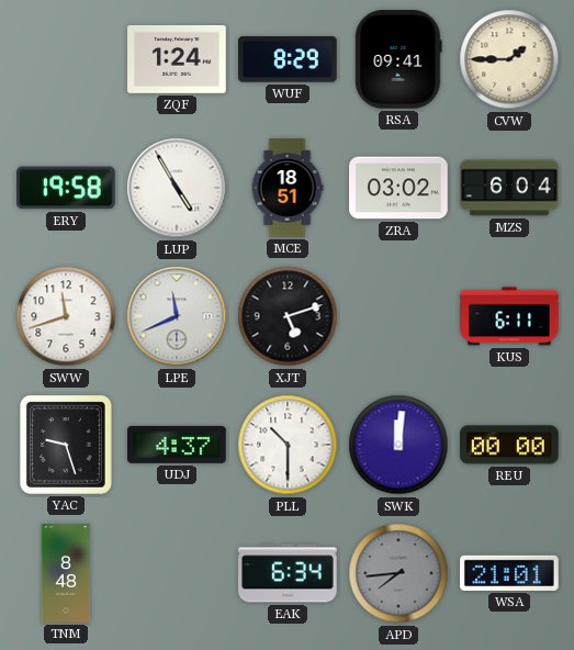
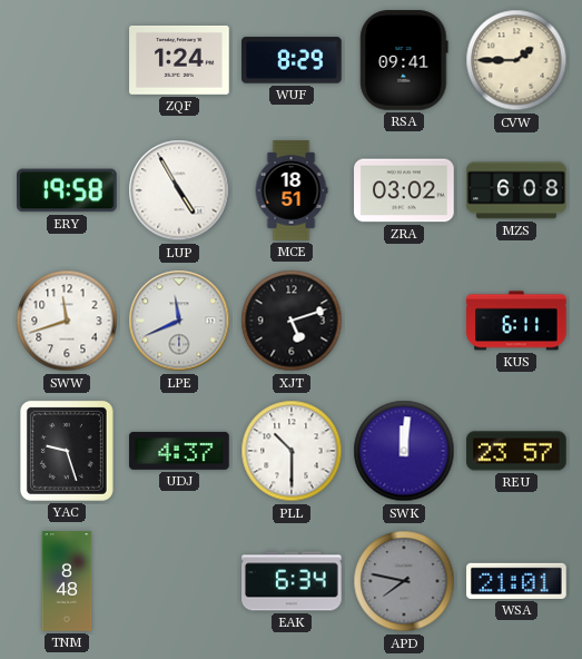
MZS: 6:04 -> 6:08 (516, 190)
REU: 00:00 -> 23:57 (516, 451)
APD: 7:44 -> 7:47 (404, 581)
